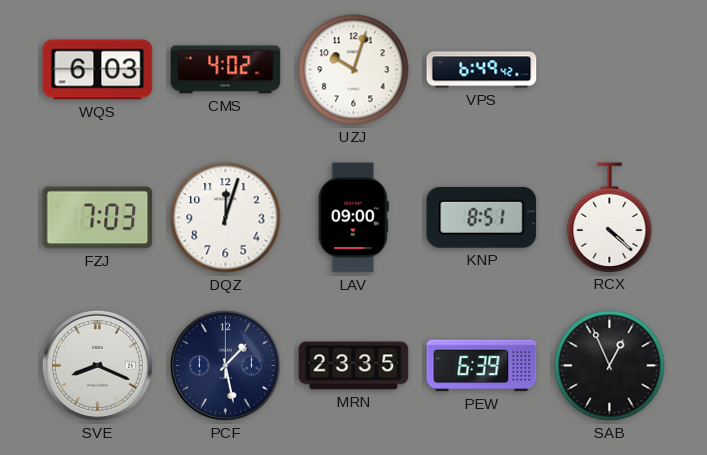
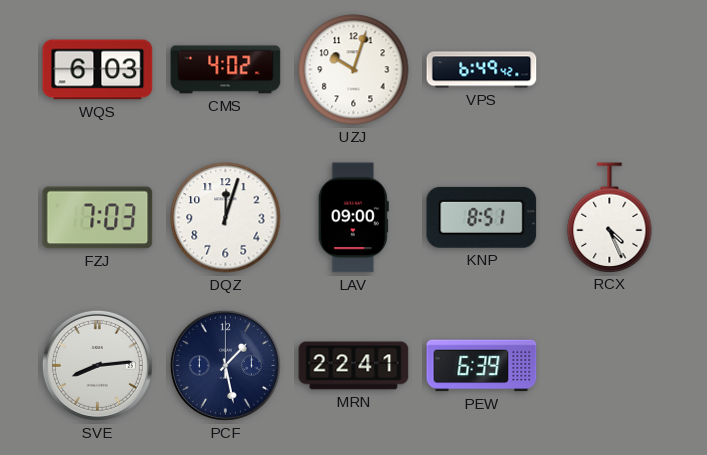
RCX: 4:22 -> 4:26 (610, 217)
SVE: 8:19 -> 8:14 (97, 365)
MRN: 23:35 -> 22:41 (354, 366)
SAB: 12:56 -> none (610, 366)
